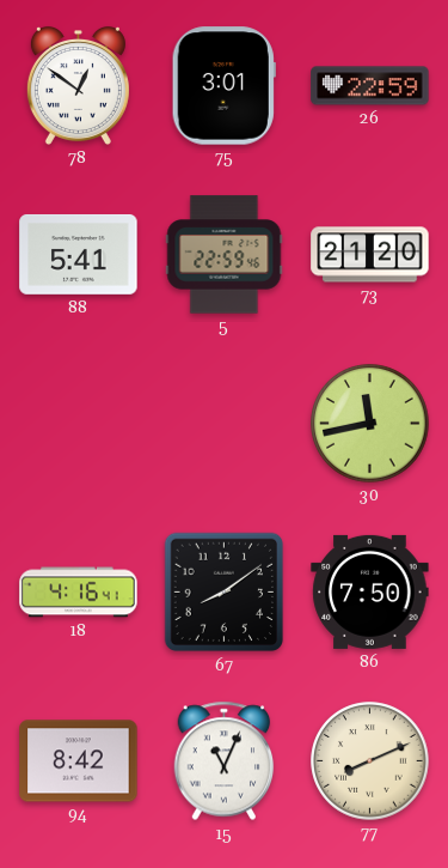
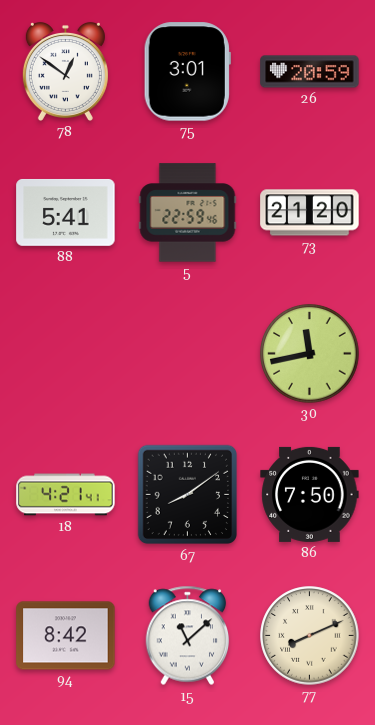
26: 22:59 -> 20:59 (310, 72)
18: 4:16 -> 4:21 (66, 495)
15: 11:04 -> 11:08 (188, 636)
